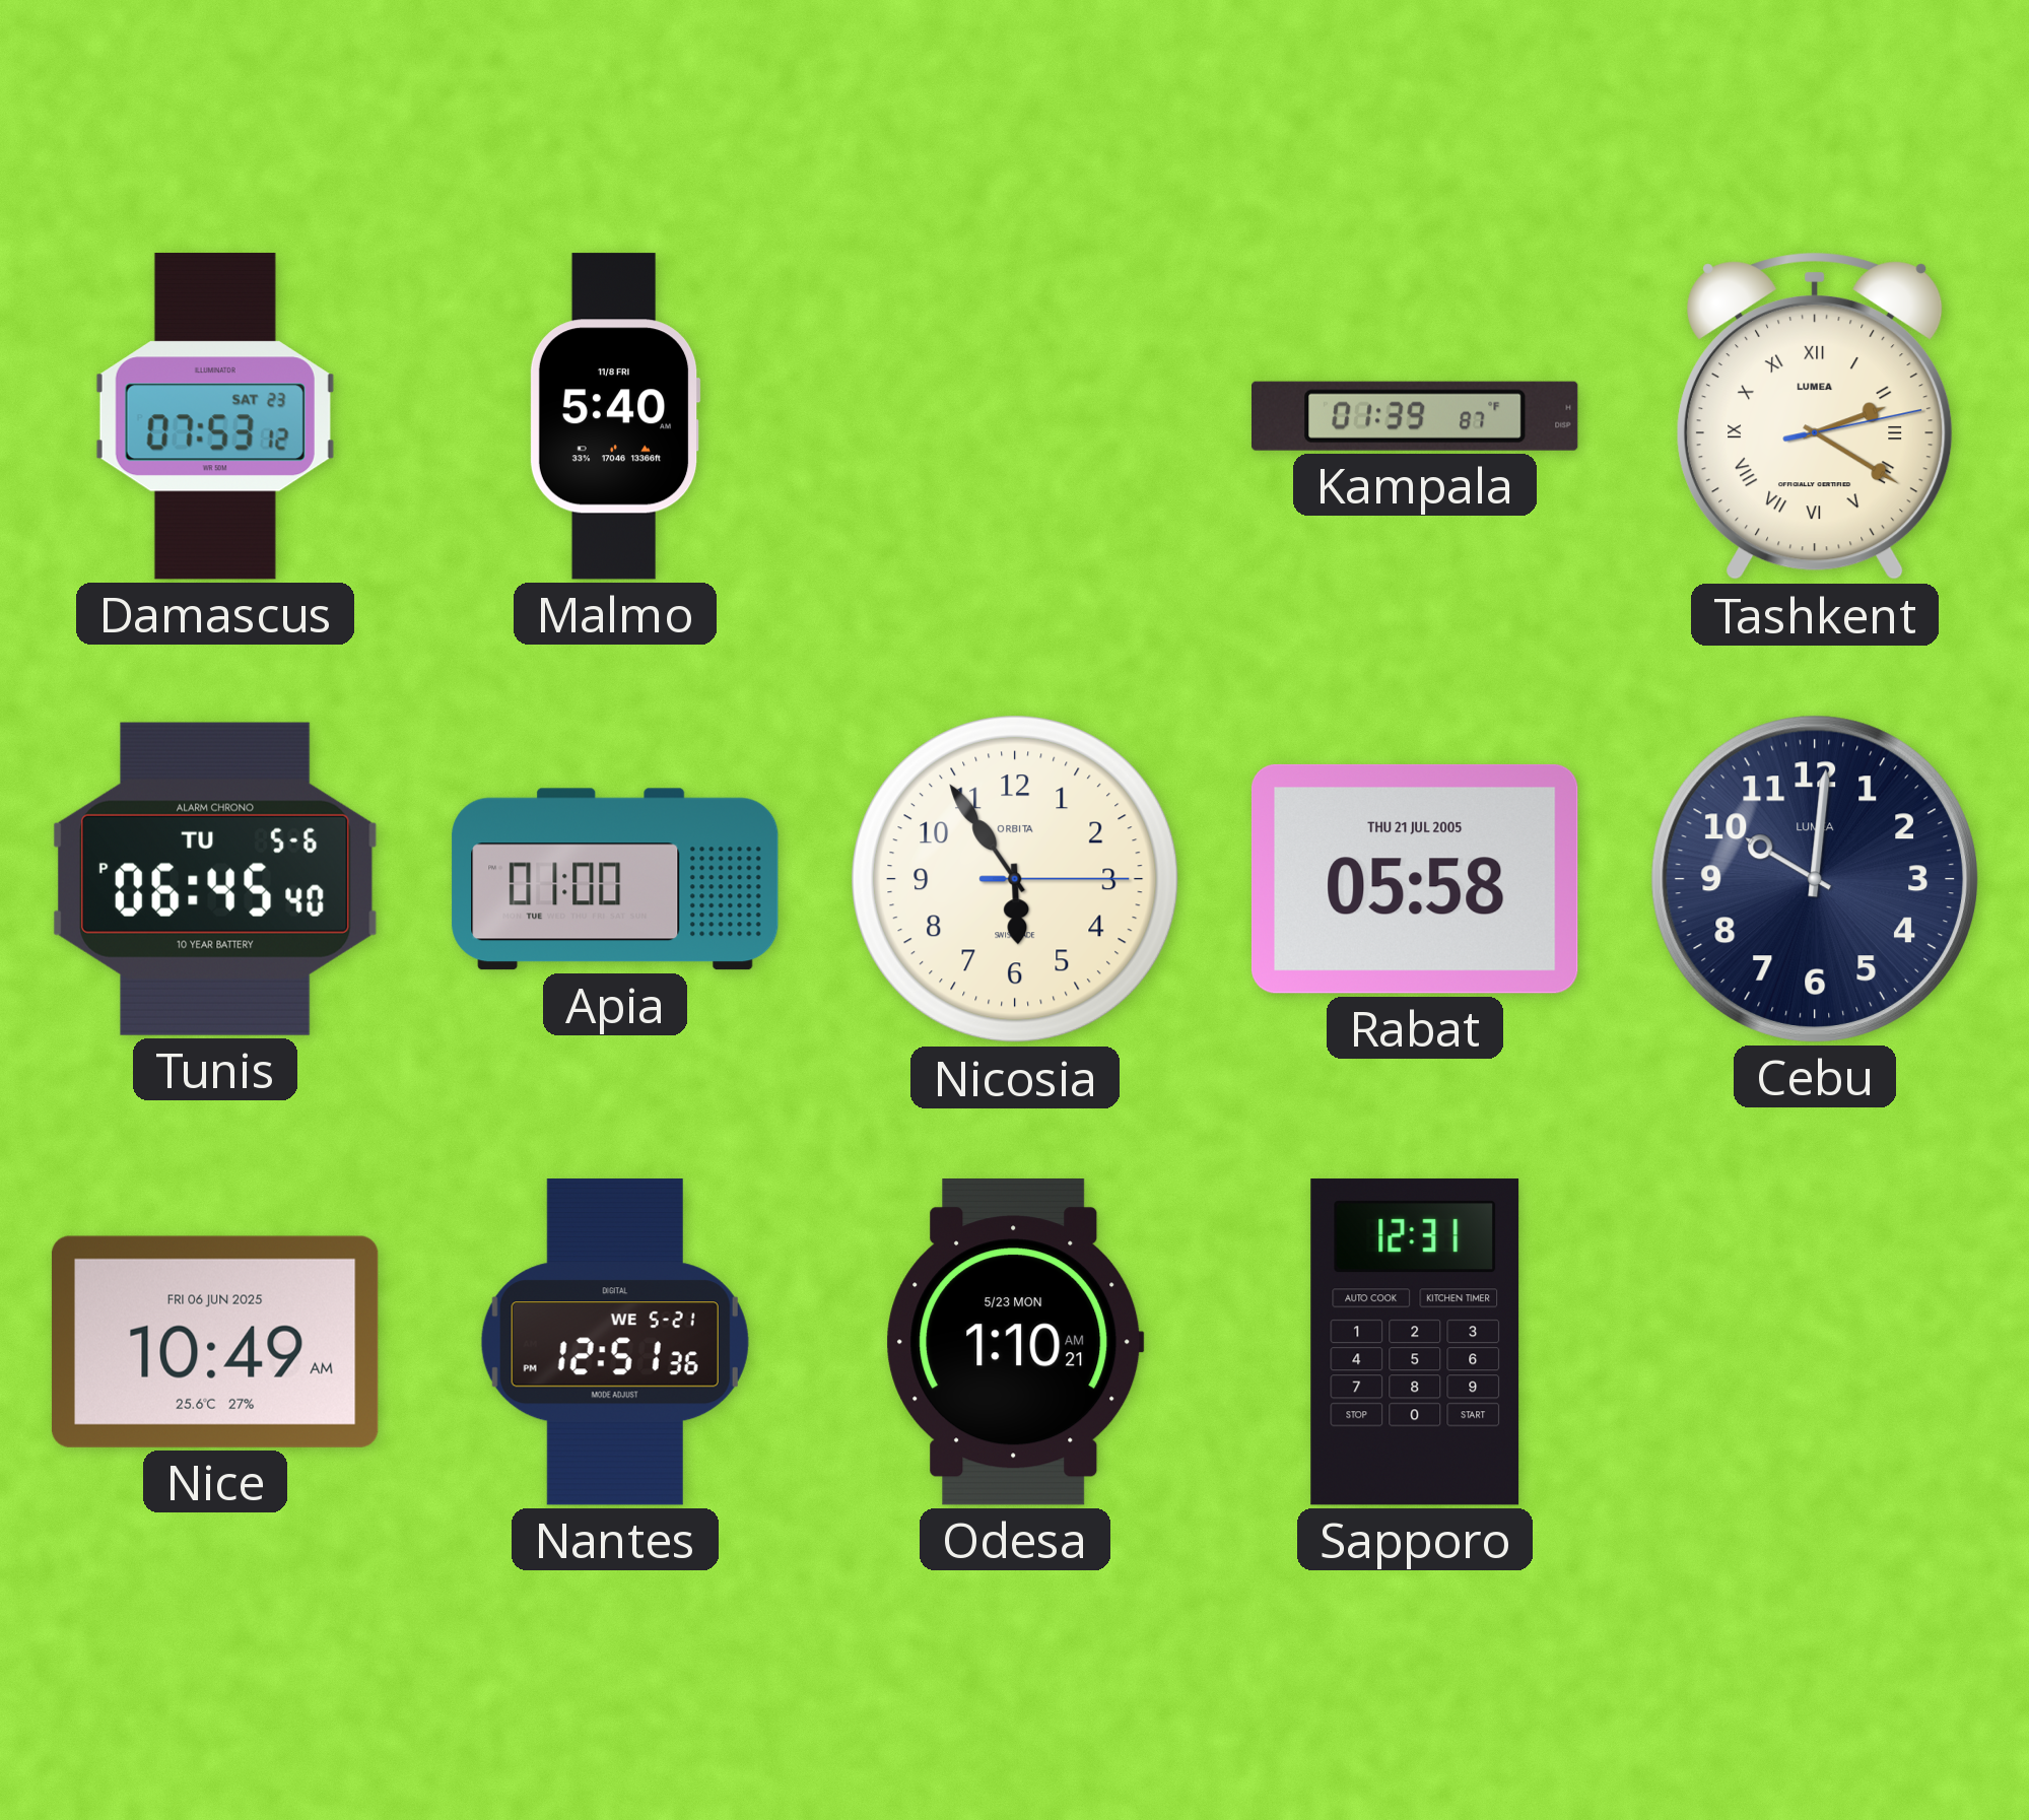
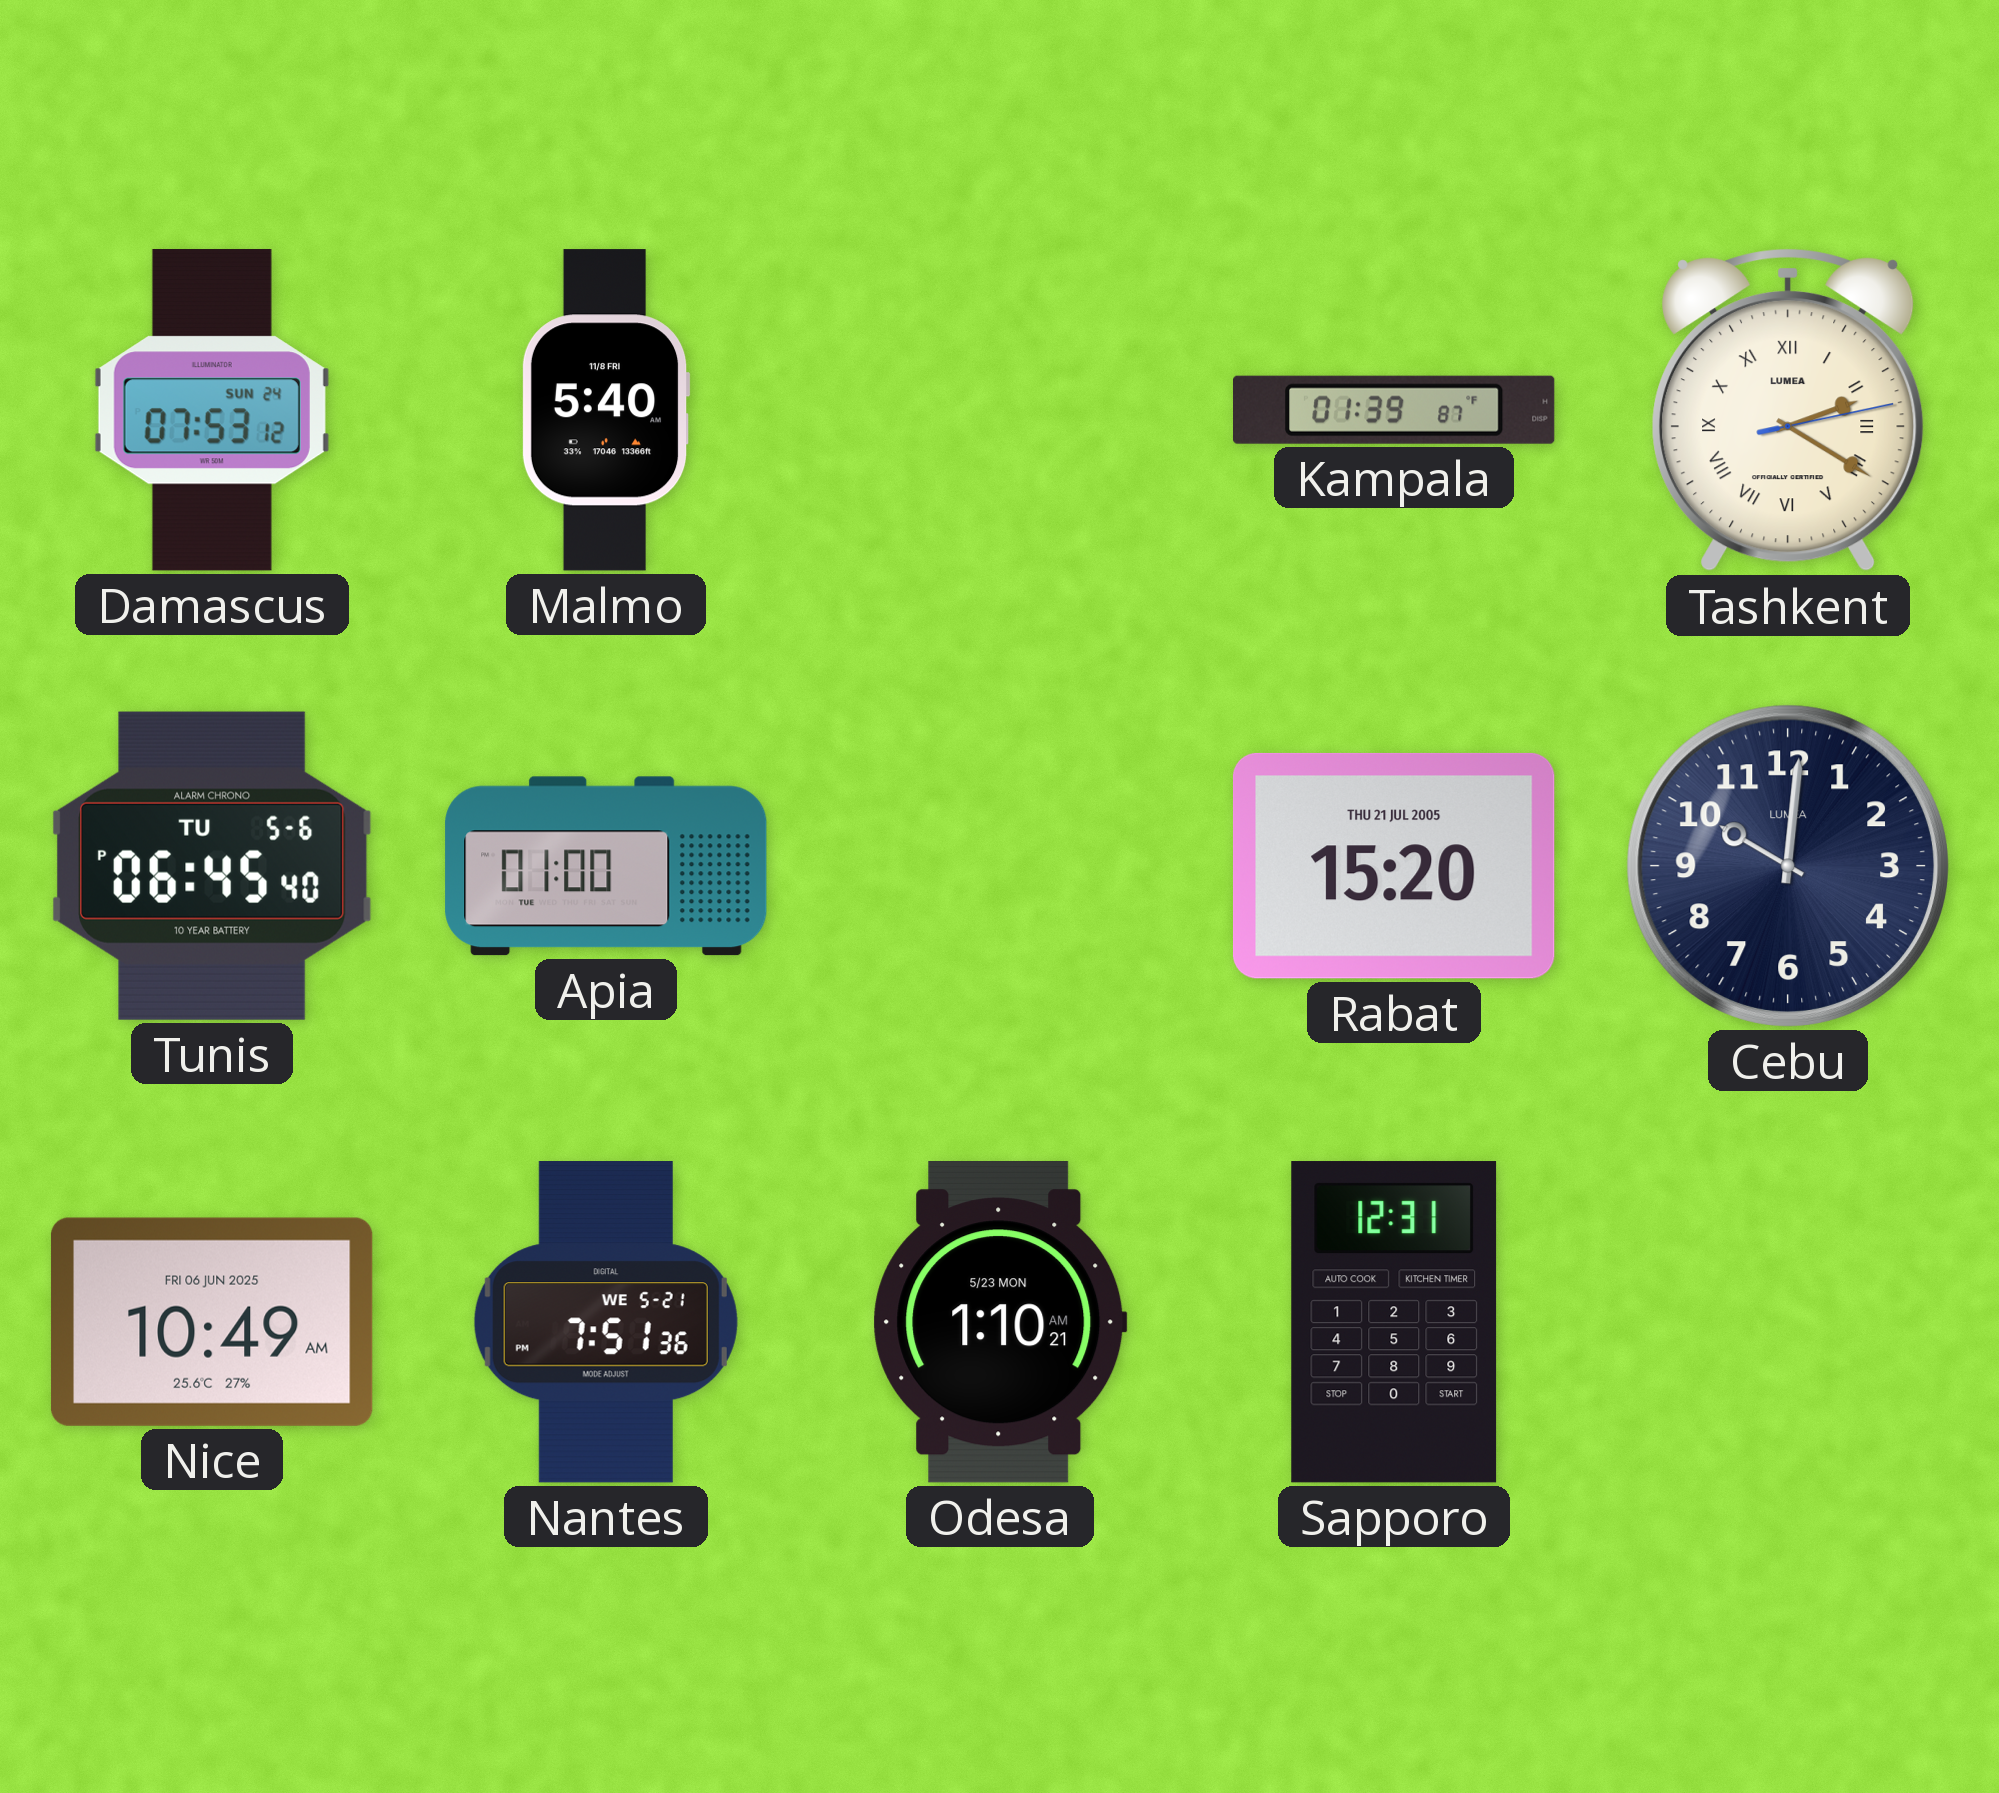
Damascus date: SAT 23 -> SUN 24 (212, 410)
Nicosia: 5:54 -> none (1016, 880)
Rabat: 05:58 -> 15:20 (1394, 866)
Nantes: 12:51 -> 7:51 (606, 1322)
